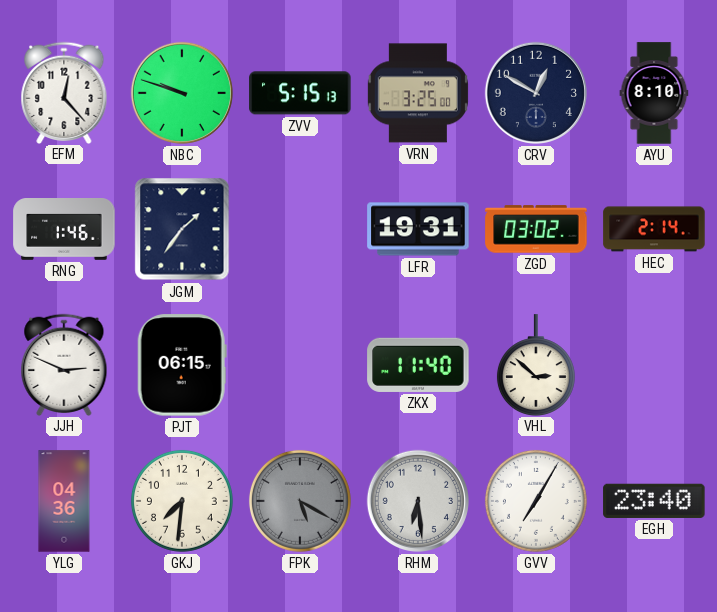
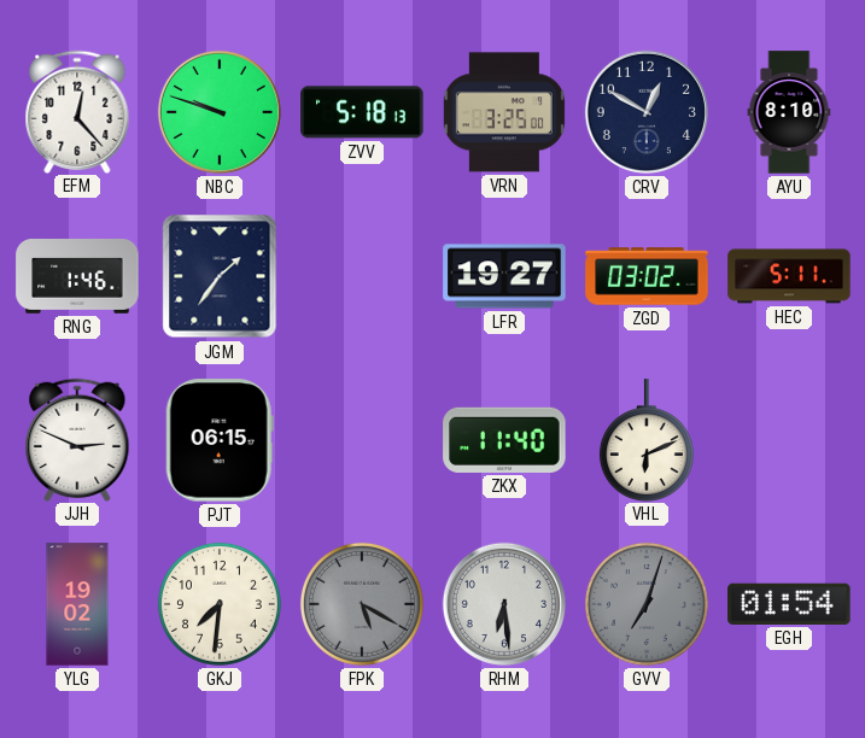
ZVV: 5:15 -> 5:18 (362, 112)
LFR: 19:31 -> 19:27 (504, 276)
HEC: 2:14 -> 5:11 (789, 276)
VHL: 2:52 -> 6:11 (647, 440)
YLG: 04:36 -> 19:02 (77, 604)
GVV: 7:05 -> 7:03 (647, 604)
GVV dial: white -> grey (647, 604)
EGH: 23:40 -> 01:54 (789, 604)
